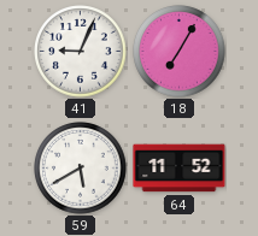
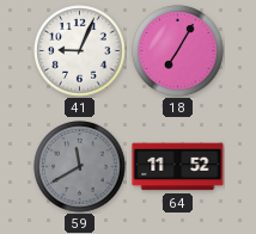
59: 5:40 -> 11:40 (80, 167)
59 dial: white -> grey (80, 167)
